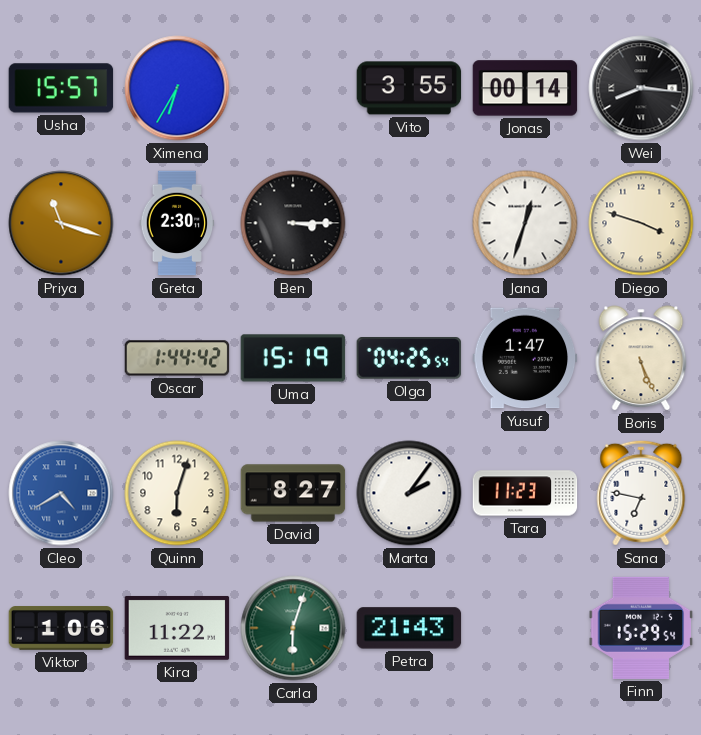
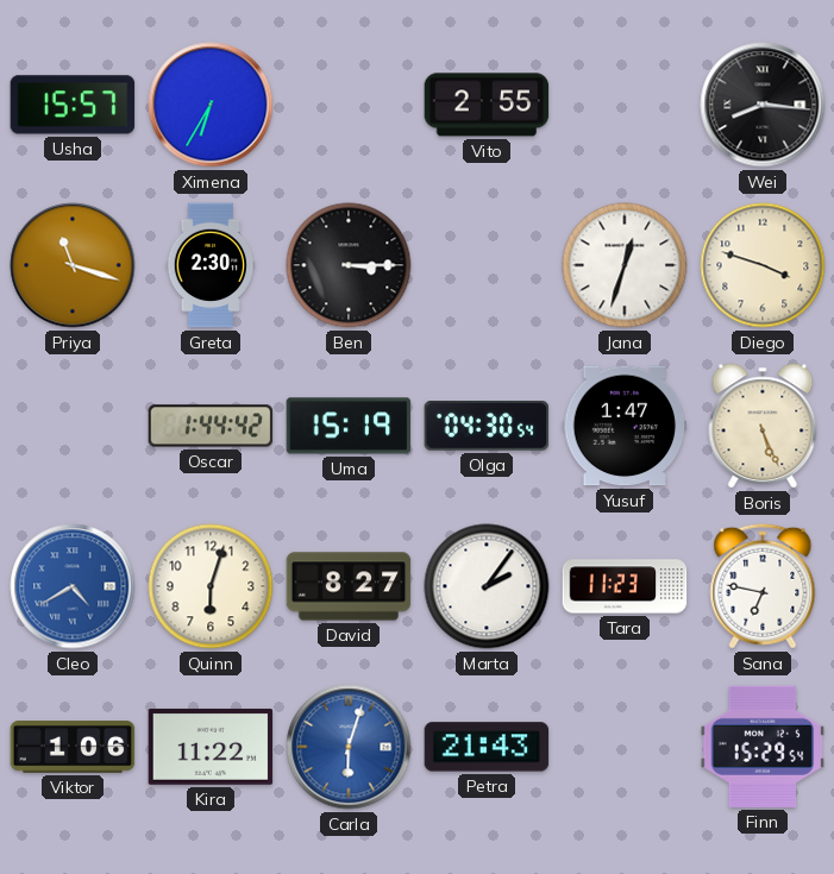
Vito: 3:55 -> 2:55 (487, 105)
Jonas: 00:14 -> none (525, 88)
Olga: 04:25 -> 04:30 (487, 427)
Carla dial: green -> blue (349, 747)
